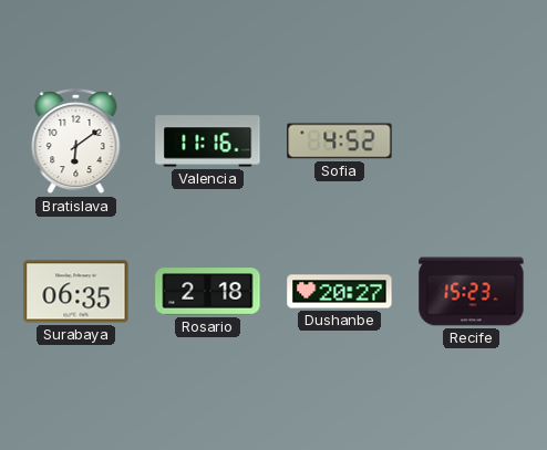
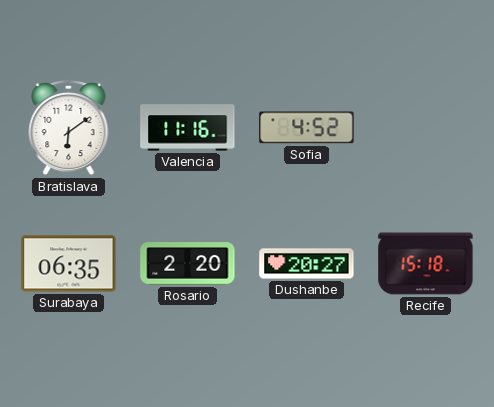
Rosario: 2:18 -> 2:20 (188, 264)
Recife: 15:23 -> 15:18 (426, 264)
